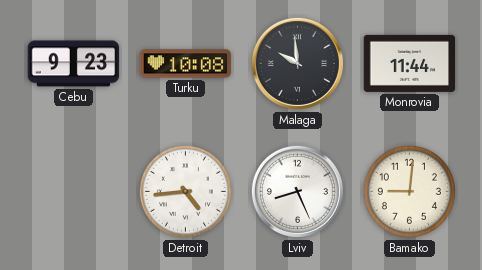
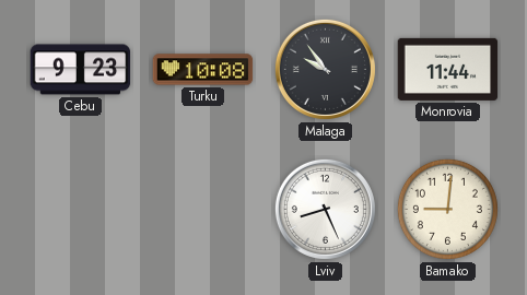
Malaga: 9:59 -> 9:54 (325, 69)
Detroit: 4:44 -> none (185, 191)
